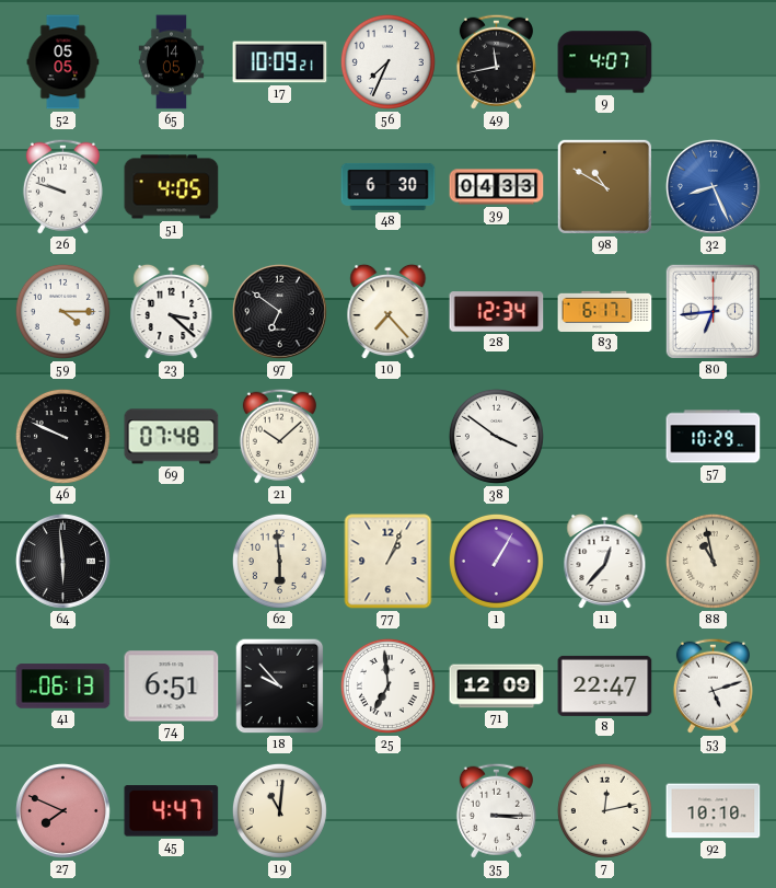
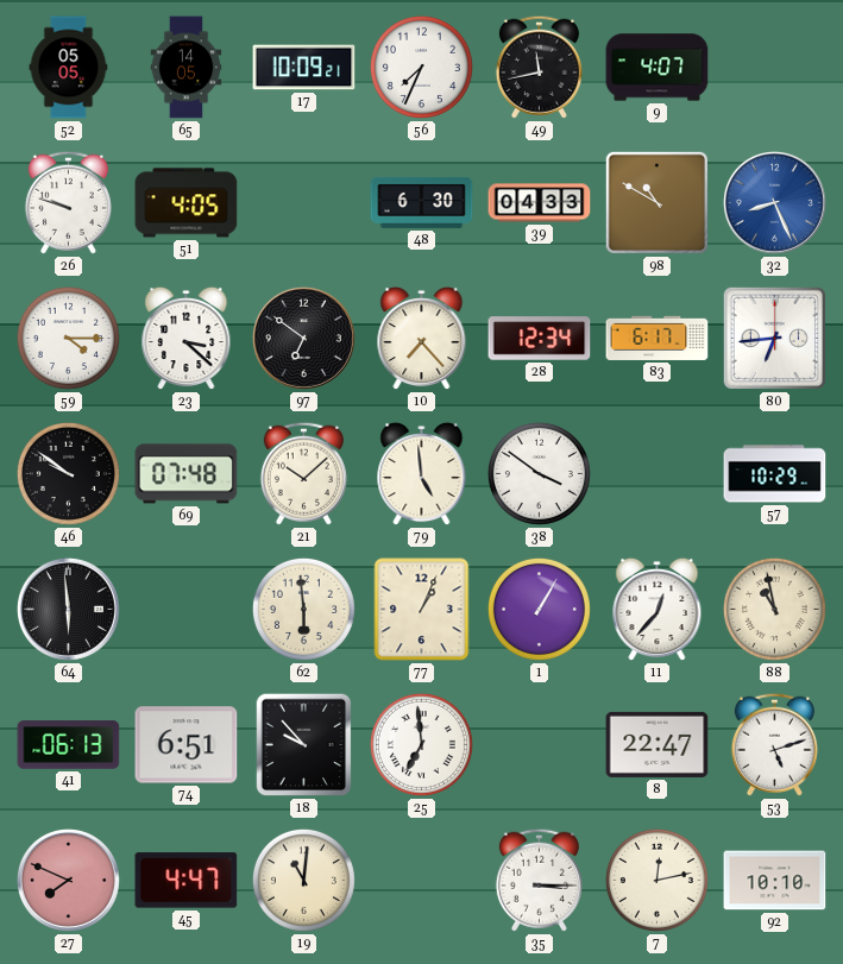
46: 9:49 -> 9:51 (68, 473)
79: none -> 4:59 (422, 474)
71: 12:09 -> none (497, 687)
